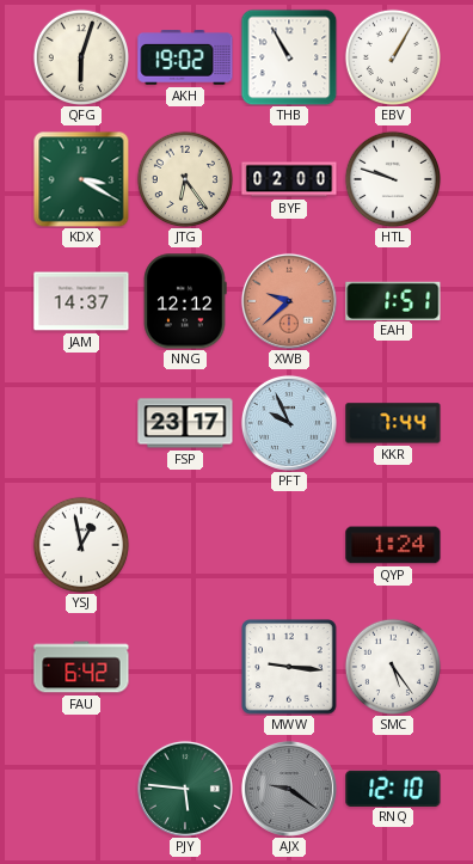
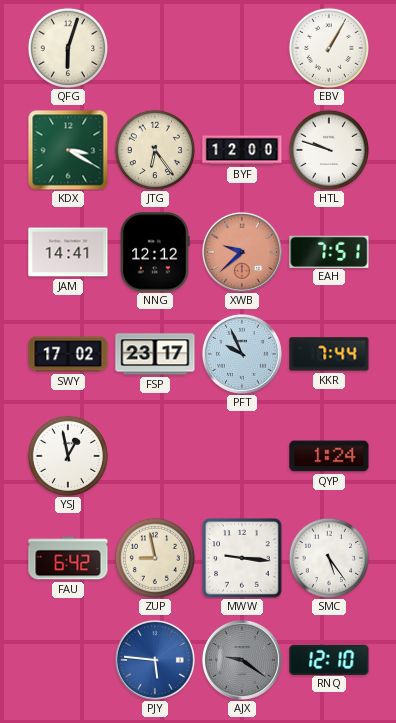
AKH: 19:02 -> none (185, 59)
THB: 10:55 -> none (289, 57)
BYF: 02:00 -> 12:00 (242, 150)
JAM: 14:37 -> 14:41 (68, 252)
EAH: 1:51 -> 7:51 (329, 251)
SWY: none -> 17:02 (68, 354)
ZUP: none -> 8:58 (154, 557)
PJY dial: green -> blue (155, 660)
